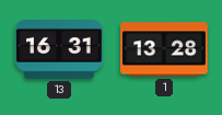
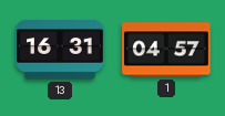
1: 13:28 -> 04:57 (167, 50)
